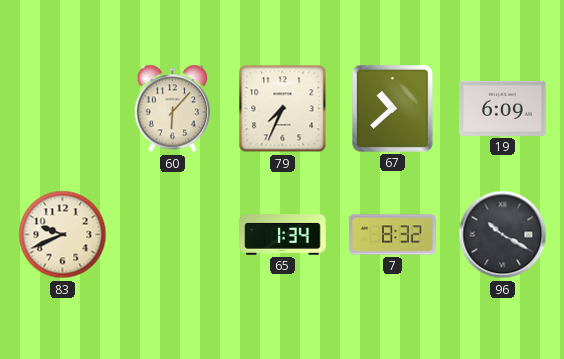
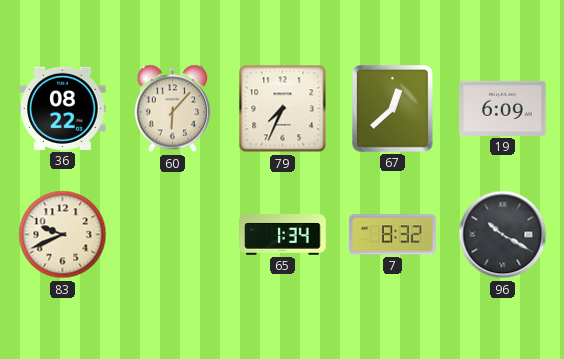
36: none -> 08:22 (63, 108)
67: 10:38 -> 12:38 (393, 109)
